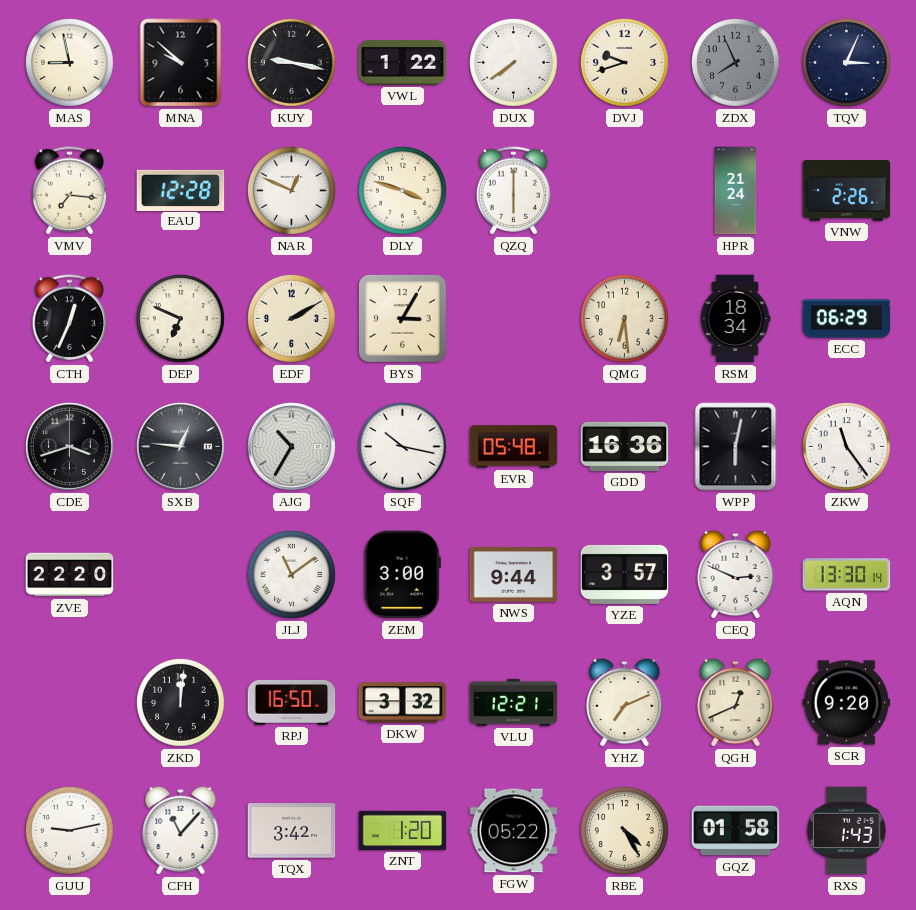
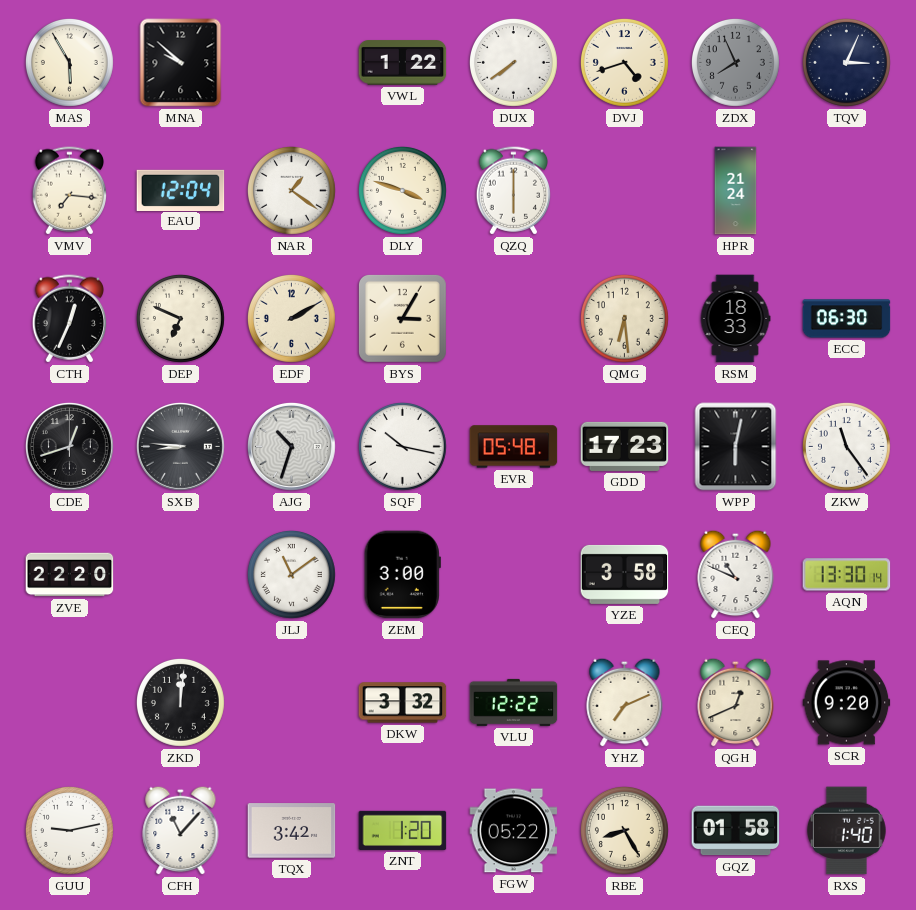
MAS: 8:58 -> 5:55 (69, 62)
KUY: 9:17 -> none (291, 62)
DVJ: 9:42 -> 4:42 (624, 62)
EAU: 12:28 -> 12:04 (181, 190)
NAR: 12:49 -> 1:21 (291, 190)
VNW: 2:26 -> none (847, 190)
RSM: 18:34 -> 18:33 (735, 319)
ECC: 06:29 -> 06:30 (847, 319)
CDE: 3:42 -> 12:42 (70, 447)
SXB: 12:46 -> 8:46 (181, 447)
AJG: 10:35 -> 10:33 (292, 447)
GDD: 16:36 -> 17:23 (625, 446)
NWS: 9:44 -> none (514, 574)
YZE: 3:57 -> 3:58 (625, 574)
CEQ: 2:49 -> 10:49 (736, 574)
RPJ: 16:50 -> none (292, 703)
VLU: 12:21 -> 12:22 (514, 702)
RBE: 4:25 -> 8:25 (624, 830)
RXS: 1:43 -> 1:40 (846, 831)
